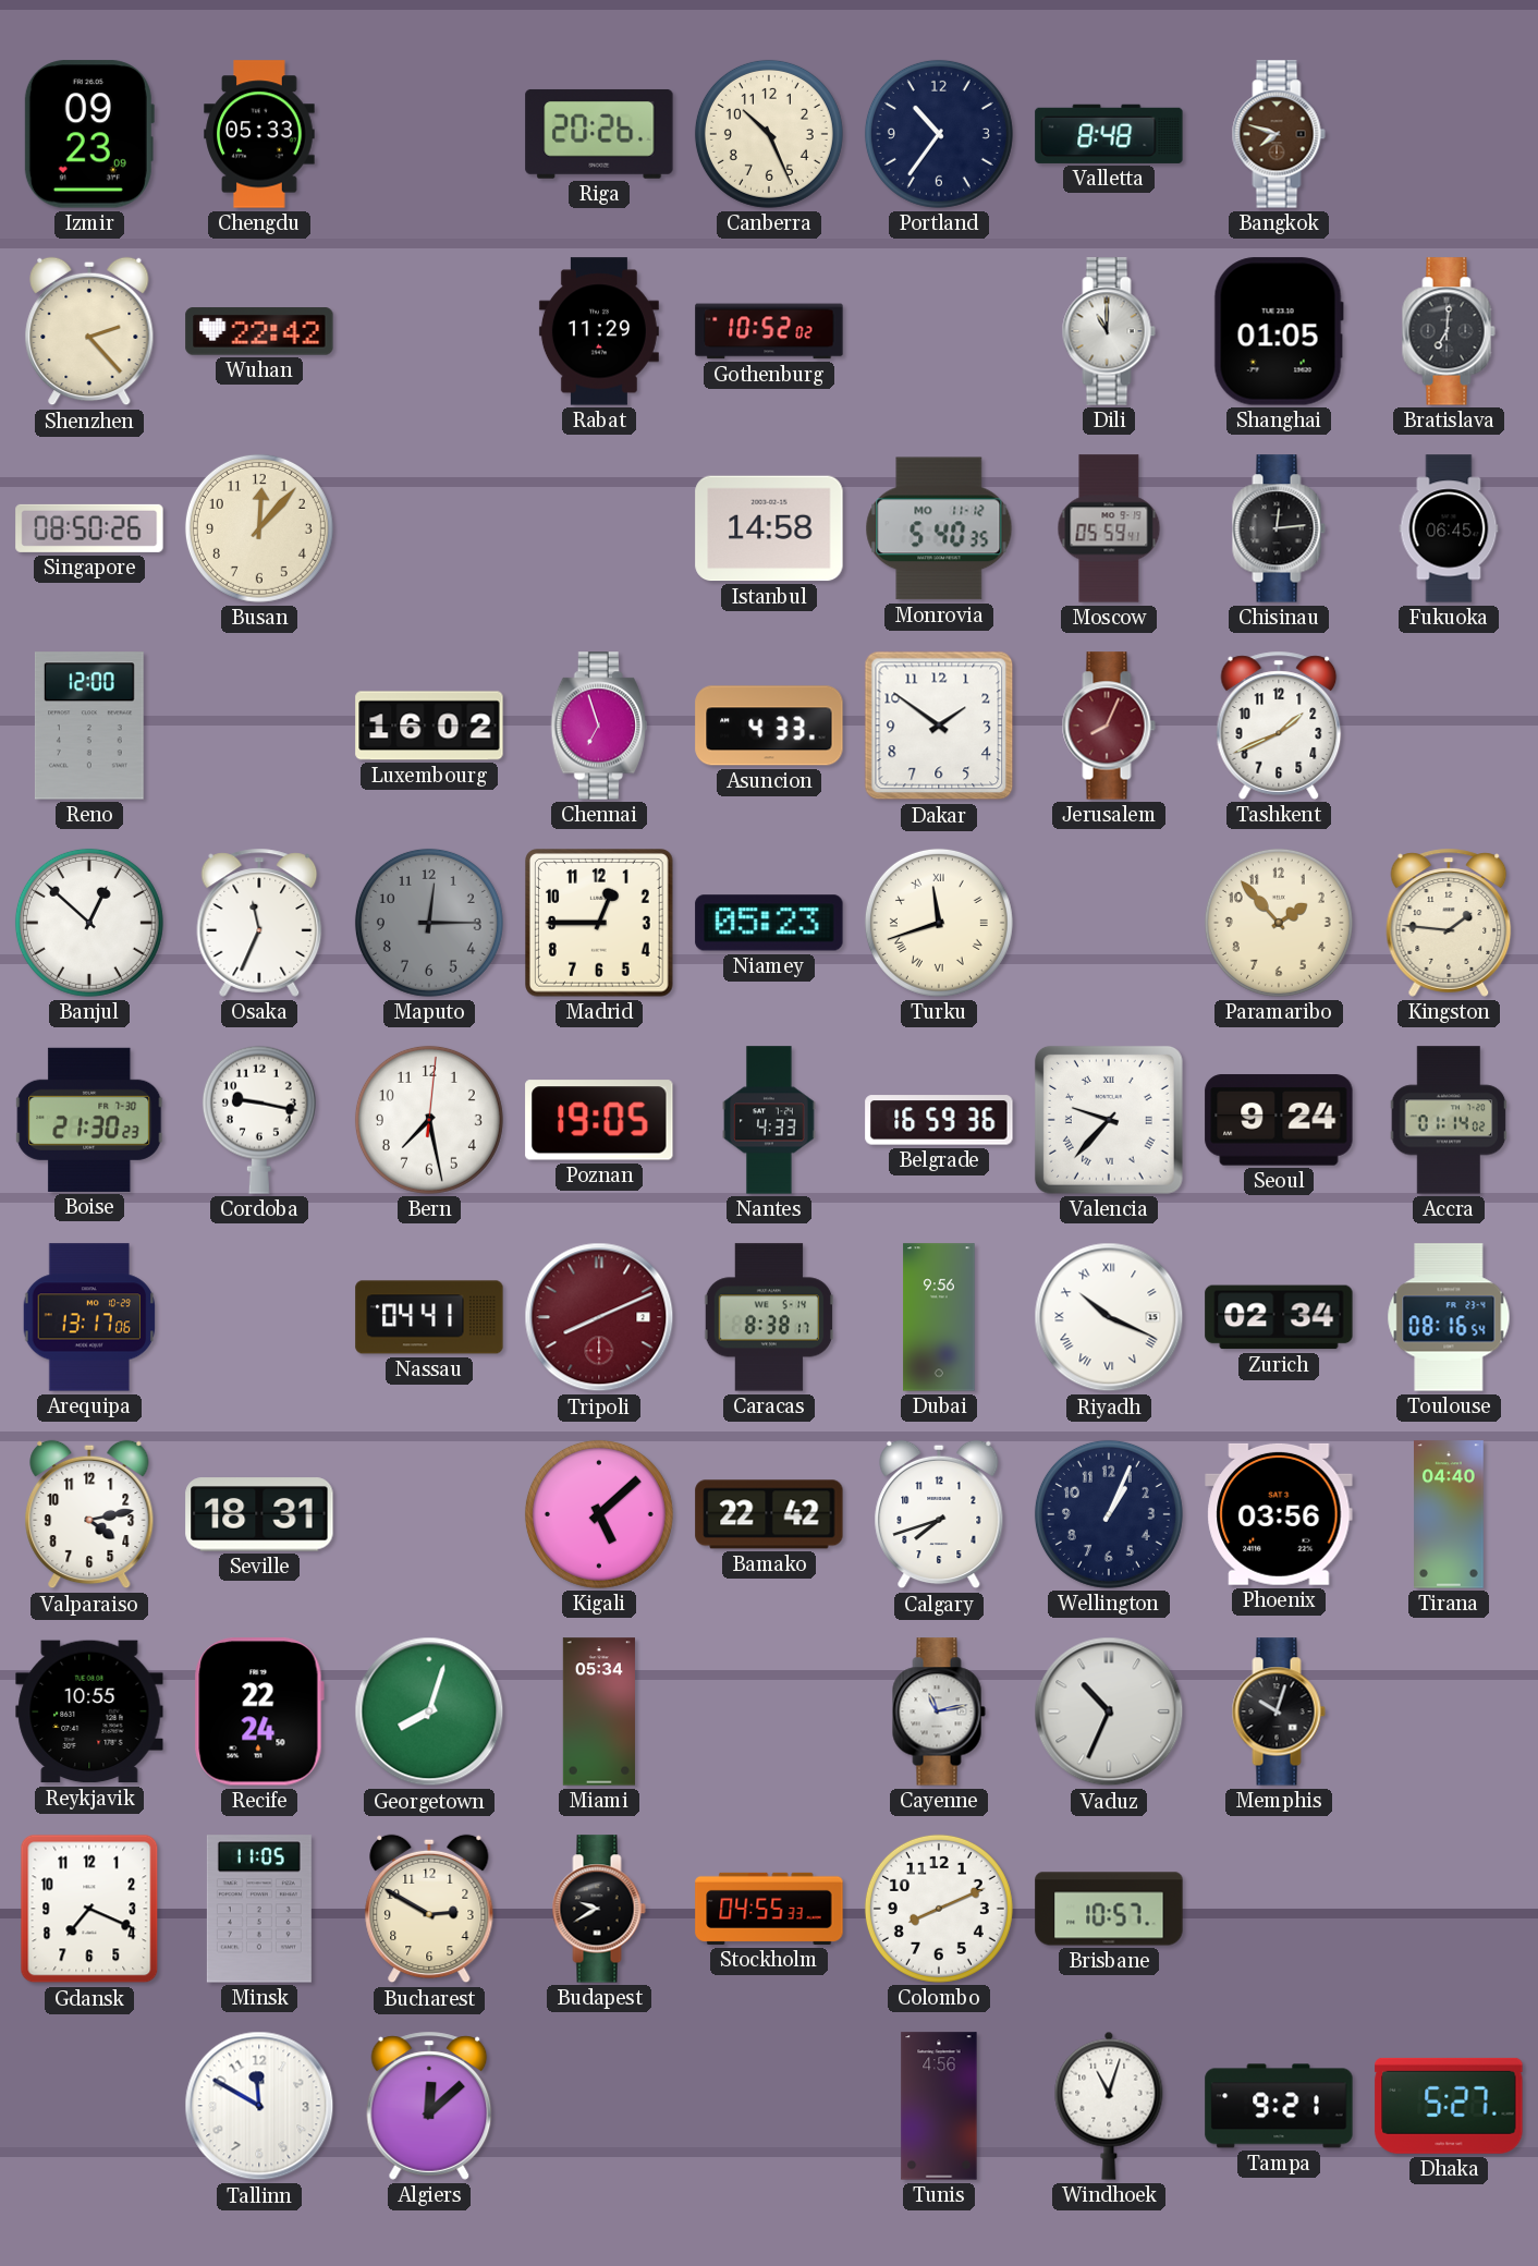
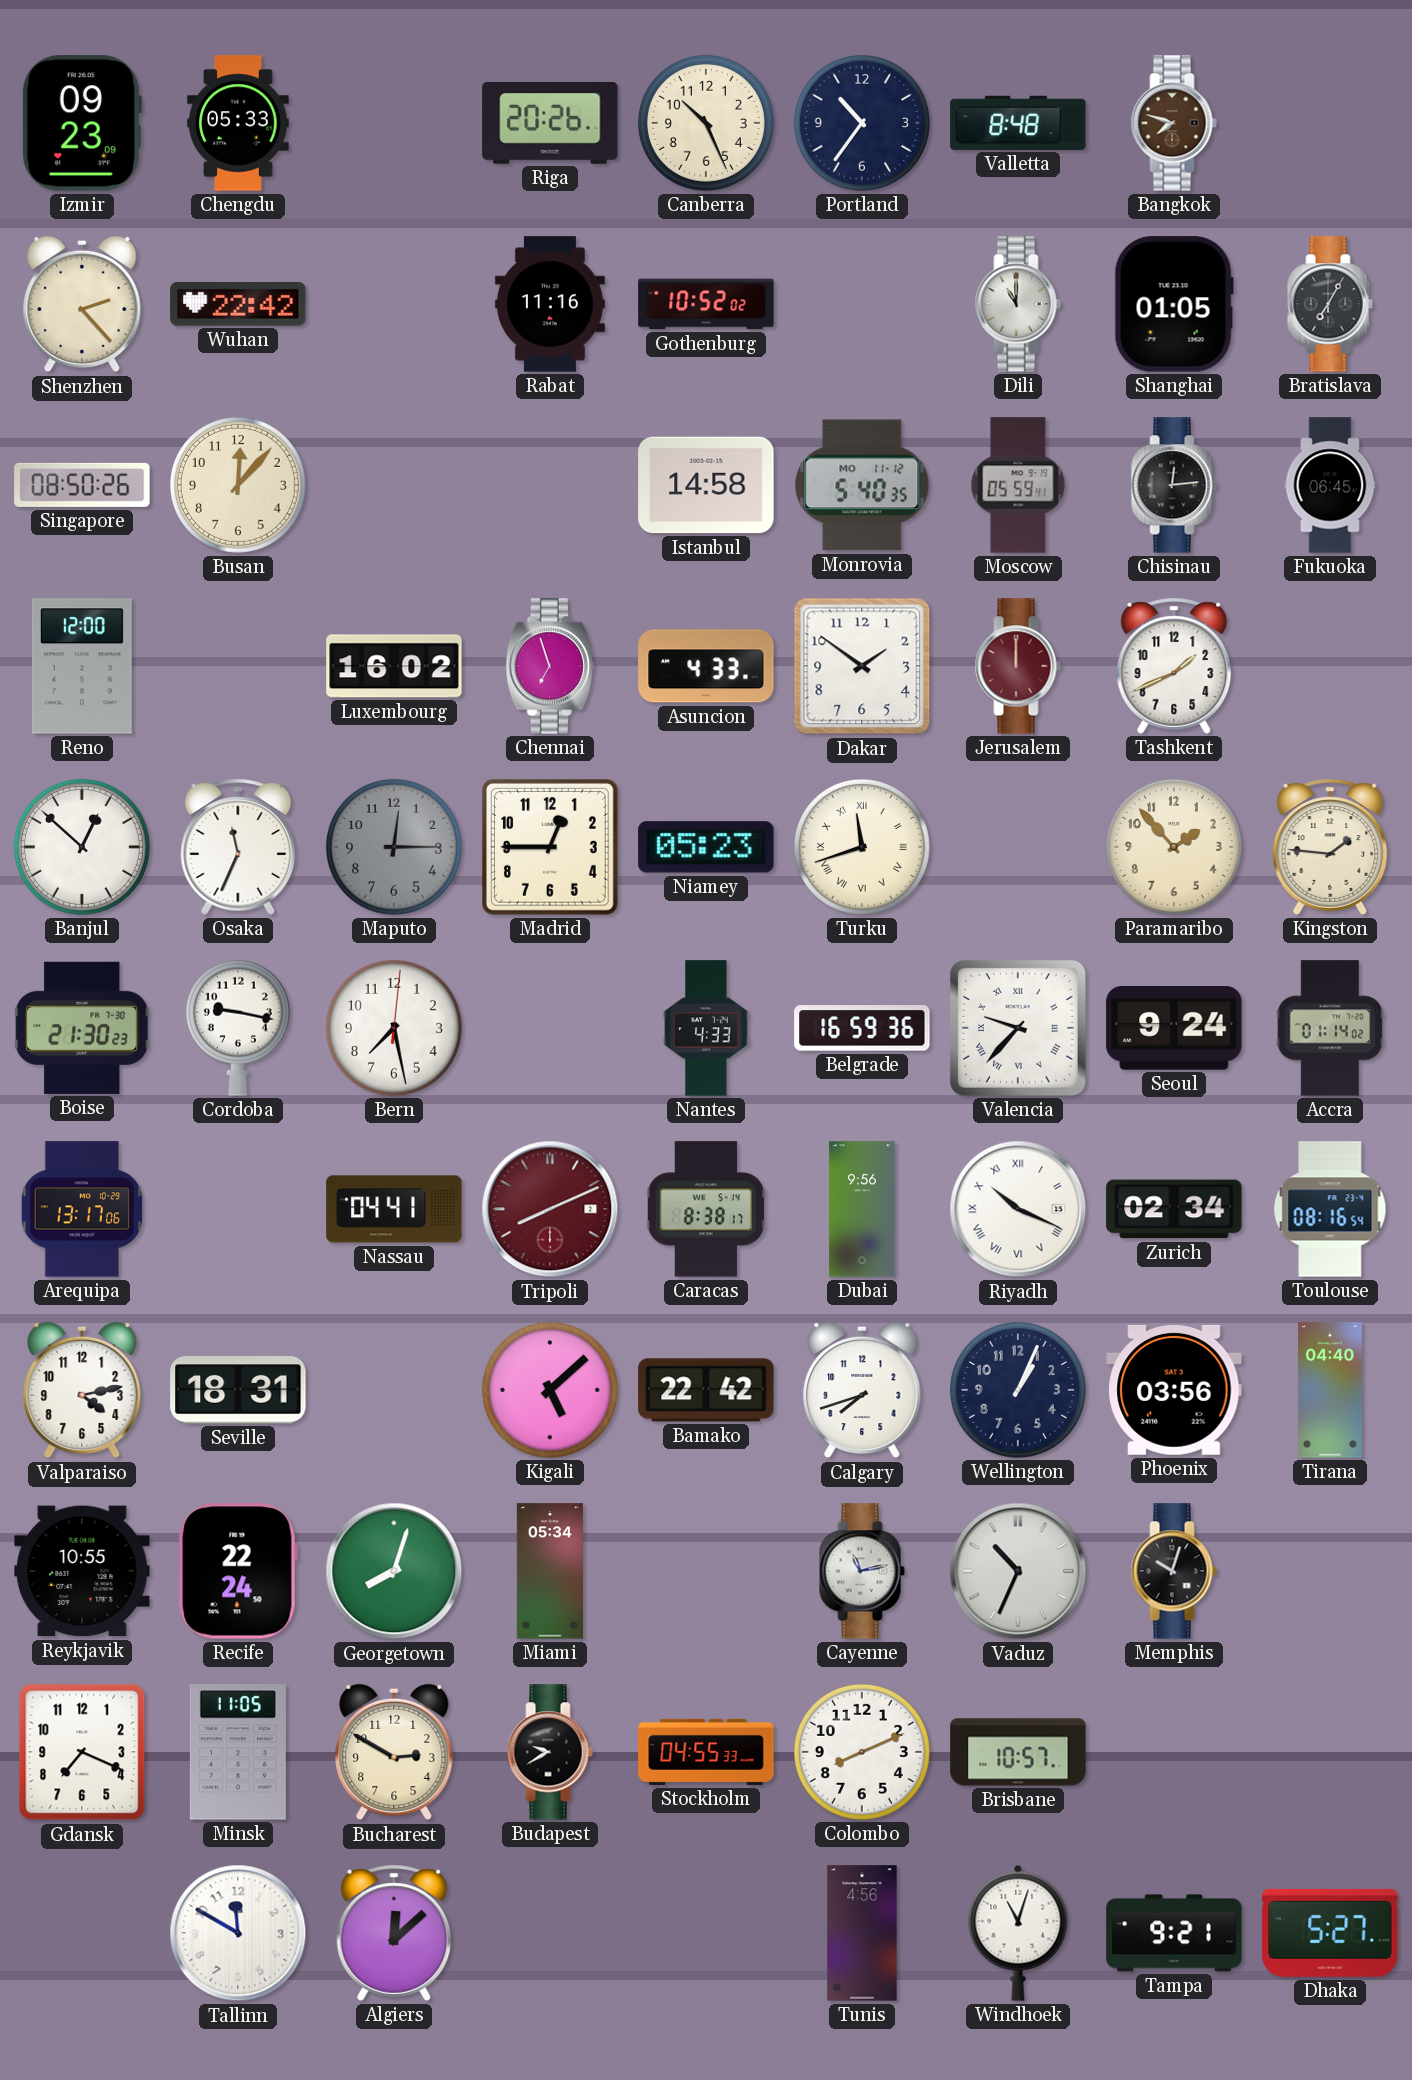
Rabat: 11:29 -> 11:16 (550, 304)
Bratislava: 7:01 -> 7:05 (1330, 304)
Jerusalem: 8:04 -> 12:00 (1018, 666)
Poznan: 19:05 -> none (599, 1120)
